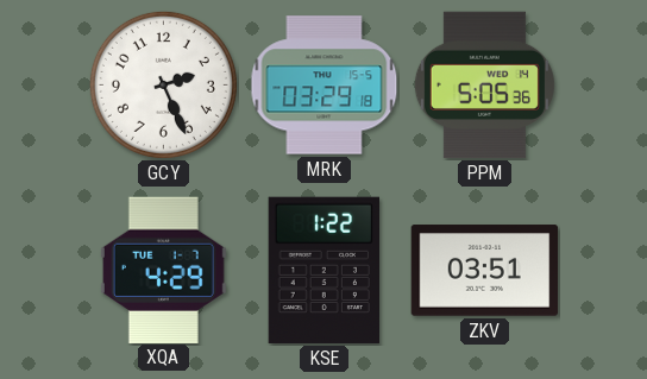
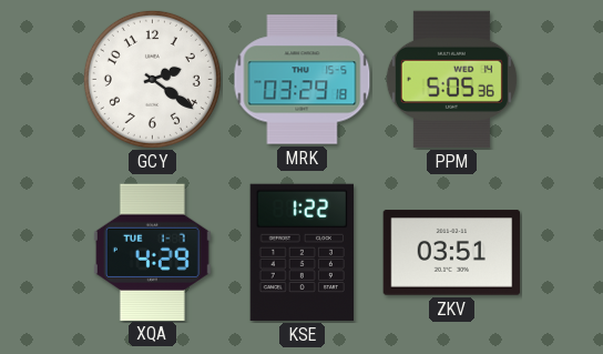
GCY: 2:26 -> 2:21 (152, 79)
